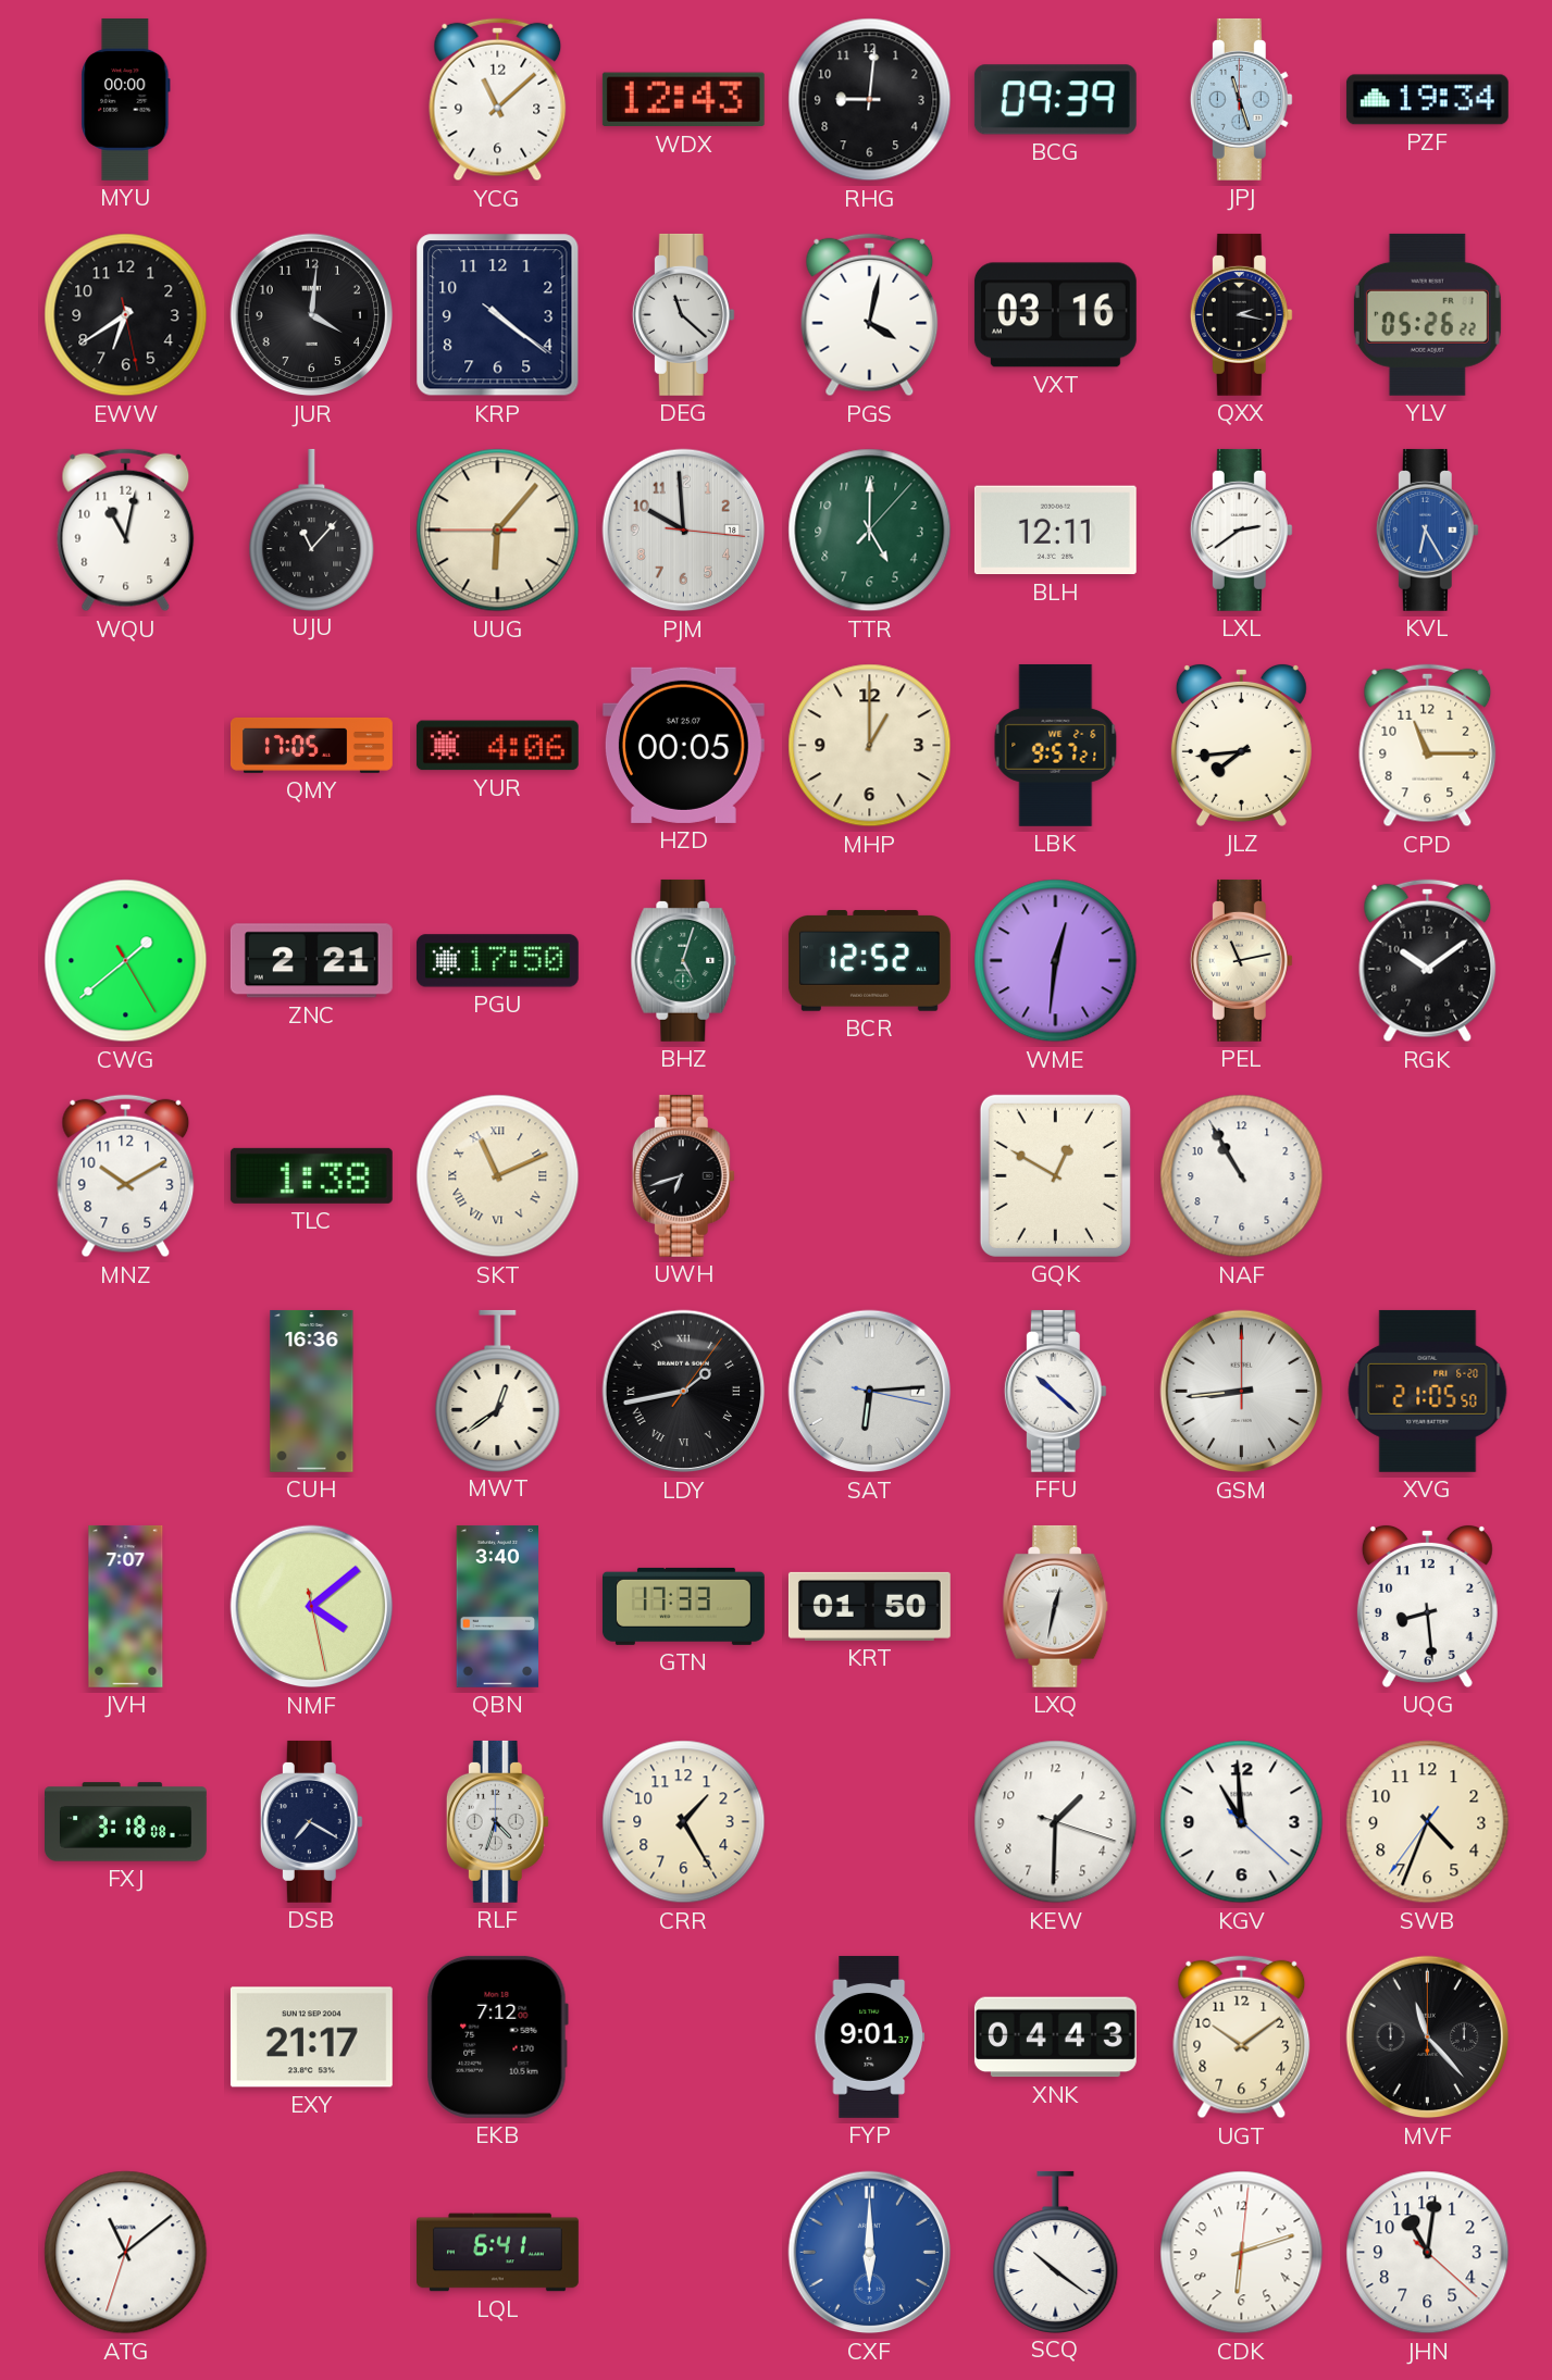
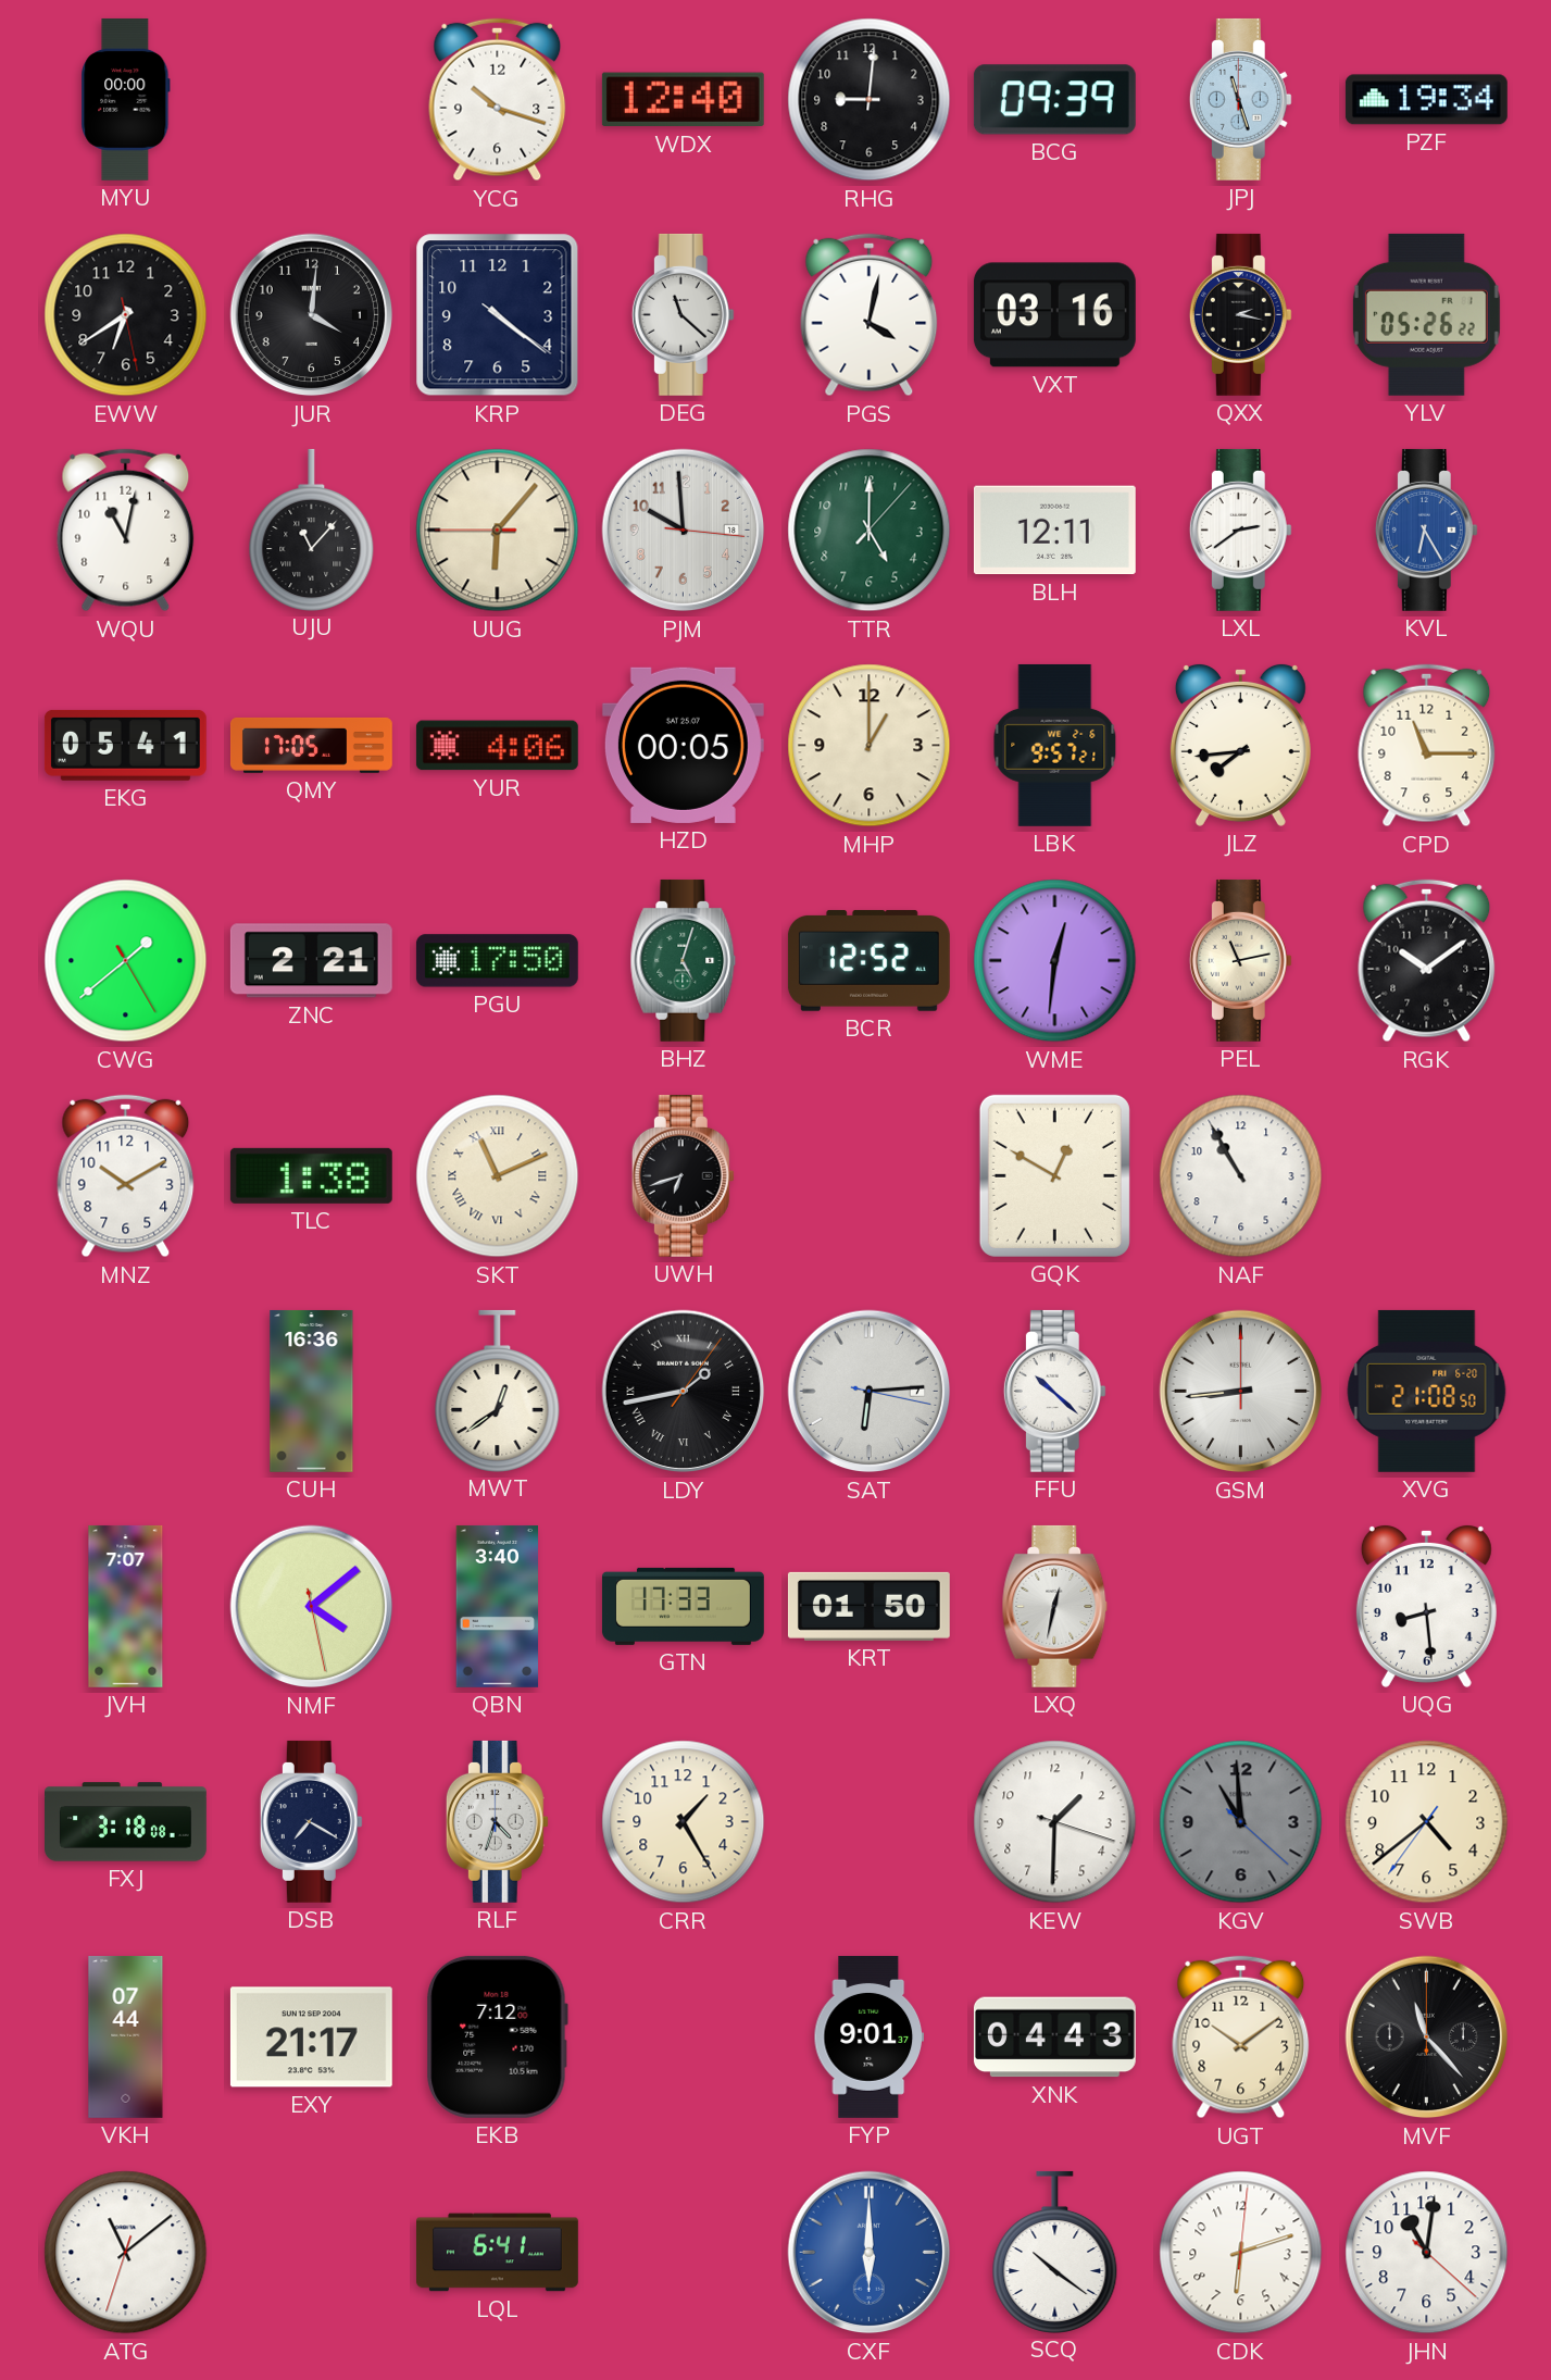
YCG: 11:08 -> 10:18 (498, 100)
WDX: 12:43 -> 12:40 (683, 100)
EKG: none -> 05:41 (125, 745)
XVG: 21:05 -> 21:08 (1427, 1391)
KGV dial: white -> grey (1241, 1822)
SWB: 4:33 -> 4:38 (1427, 1822)
VKH: none -> 07:44 (126, 2036)
